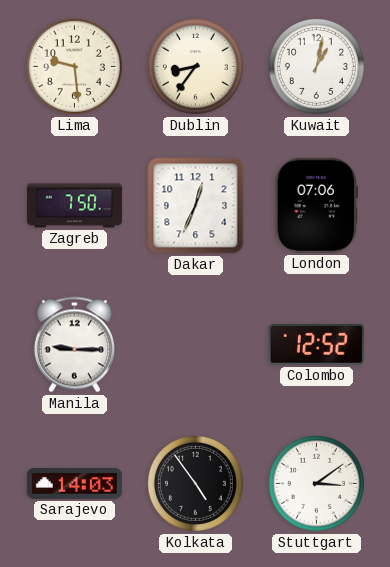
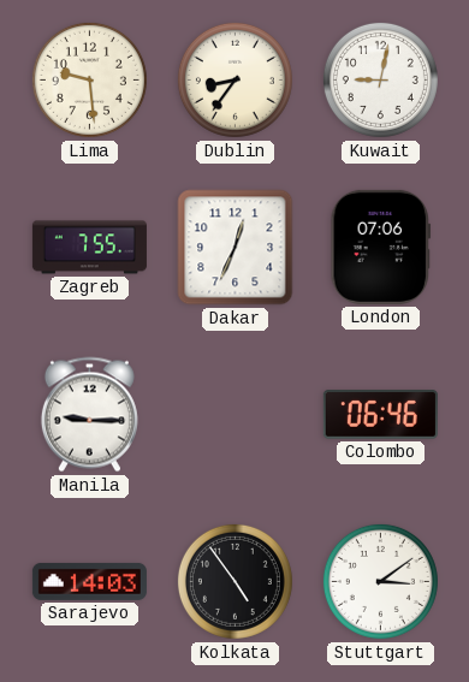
Kuwait: 1:02 -> 9:02 (380, 79)
Zagreb: 7:50 -> 7:55 (89, 248)
Colombo: 12:52 -> 06:46 (380, 415)
